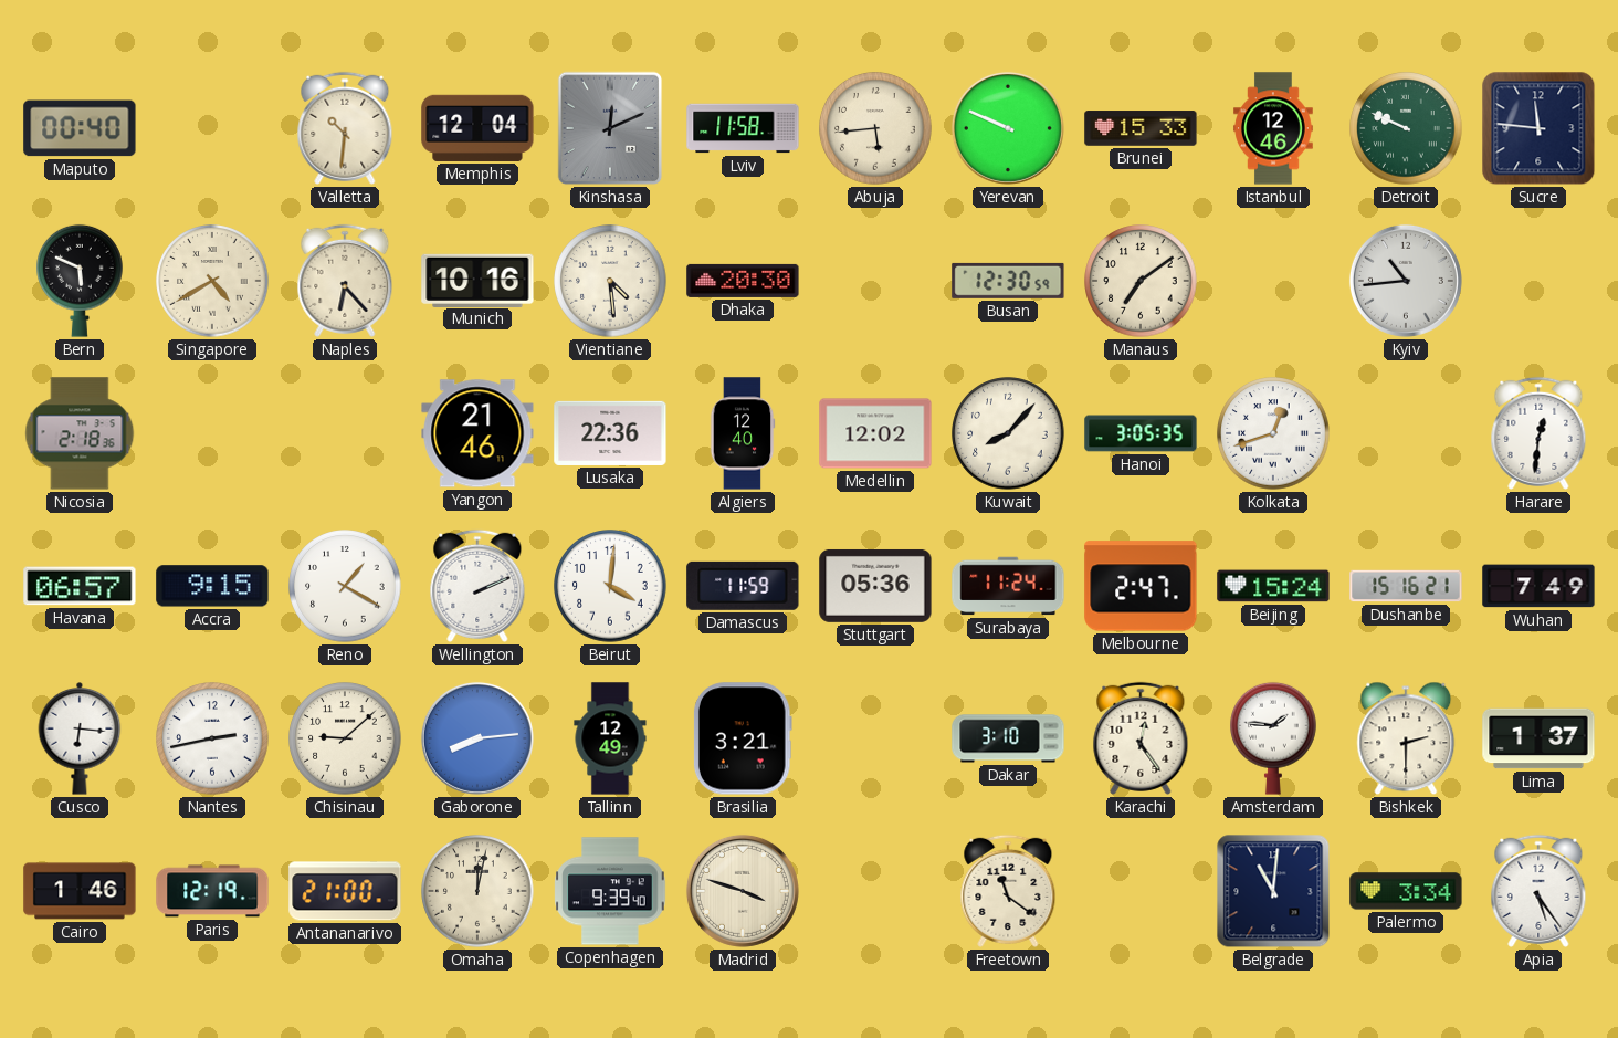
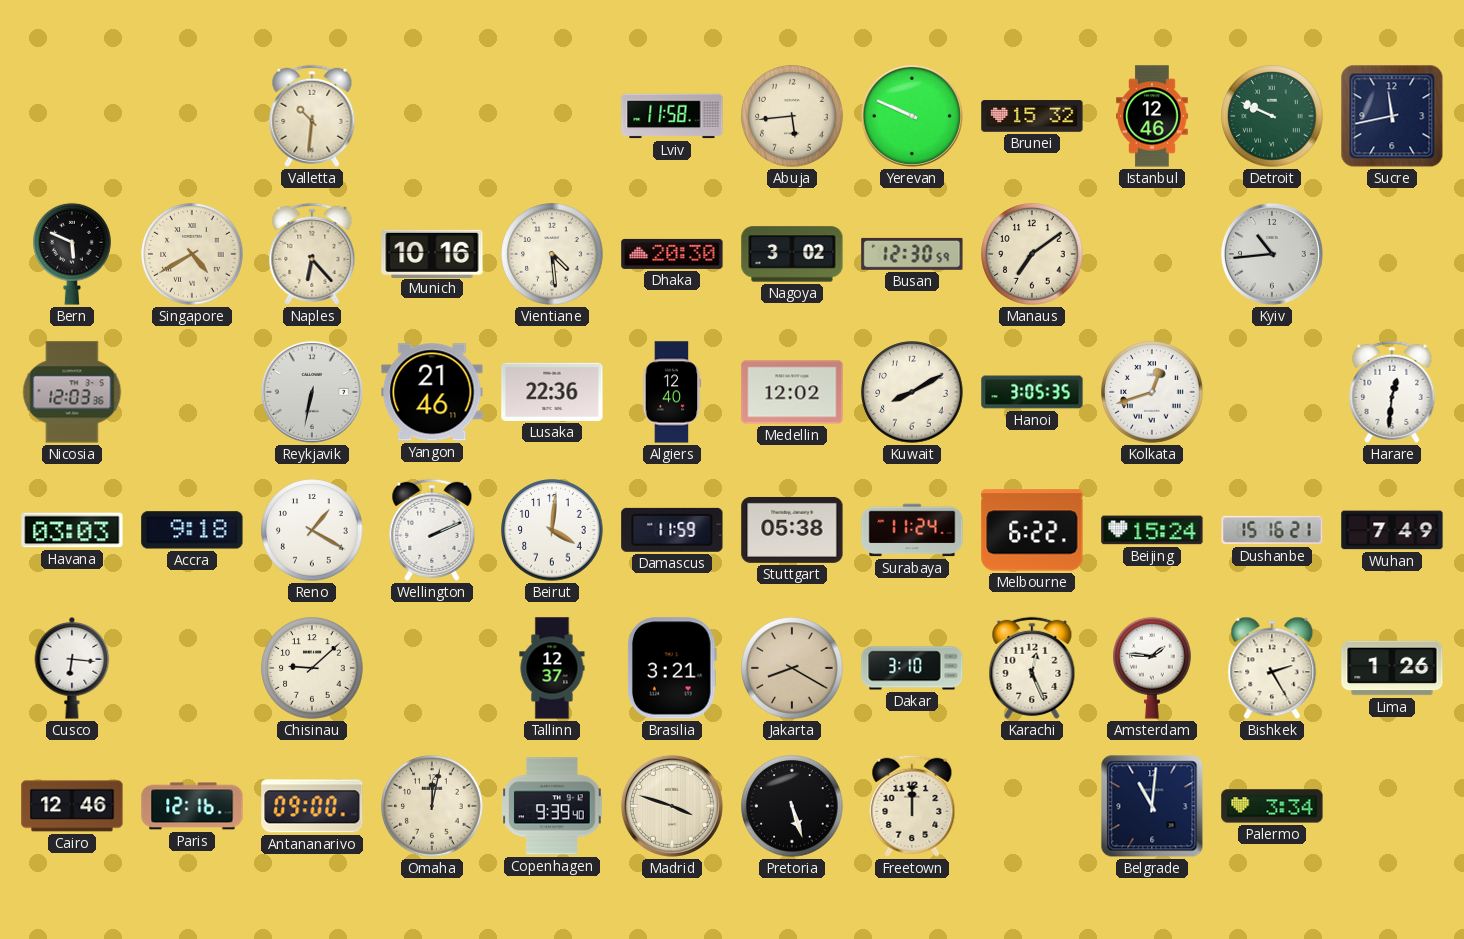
Maputo: 00:40 -> none (80, 128)
Memphis: 12:04 -> none (477, 128)
Kinshasa: 12:11 -> none (610, 128)
Brunei: 15:33 -> 15:32 (1032, 116)
Sucre: 11:46 -> 11:43 (1392, 116)
Nagoya: none -> 3:02 (792, 254)
Nicosia: 2:18 -> 12:03 (72, 392)
Reykjavik: none -> 6:32 (312, 392)
Kuwait: 8:07 -> 8:10 (912, 392)
Havana: 06:57 -> 03:03 (72, 530)
Accra: 9:15 -> 9:18 (192, 530)
Stuttgart: 05:36 -> 05:38 (792, 530)
Melbourne: 2:47 -> 6:22 (1032, 530)
Nantes: 2:43 -> none (212, 738)
Gaborone: 8:14 -> none (477, 738)
Tallinn: 12:49 -> 12:37 (552, 668)
Jakarta: none -> 8:20 (792, 668)
Karachi: 12:24 -> 12:26 (1032, 668)
Bishkek: 2:30 -> 2:25 (1272, 668)
Lima: 1:37 -> 1:26 (1392, 668)
Cairo: 1:46 -> 12:46 (72, 806)
Paris: 12:19 -> 12:16 (192, 806)
Antananarivo: 21:00 -> 09:00 (312, 806)
Pretoria: none -> 5:27 (792, 806)
Freetown: 11:21 -> 12:00 (912, 806)
Apia: 5:24 -> none (1538, 891)
